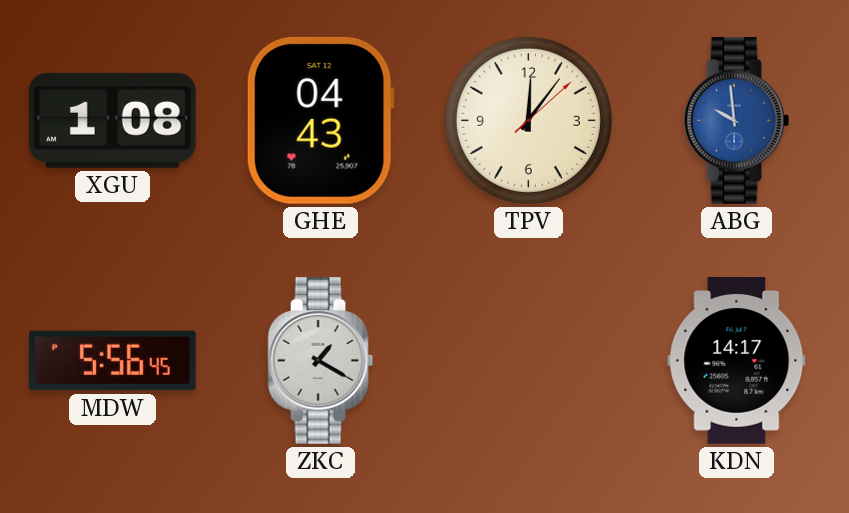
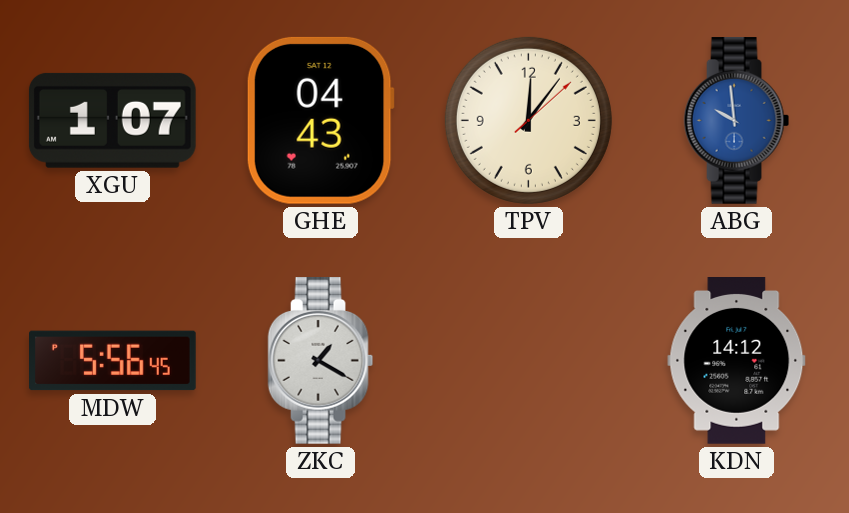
XGU: 1:08 -> 1:07 (112, 120)
KDN: 14:17 -> 14:12 (737, 361)
